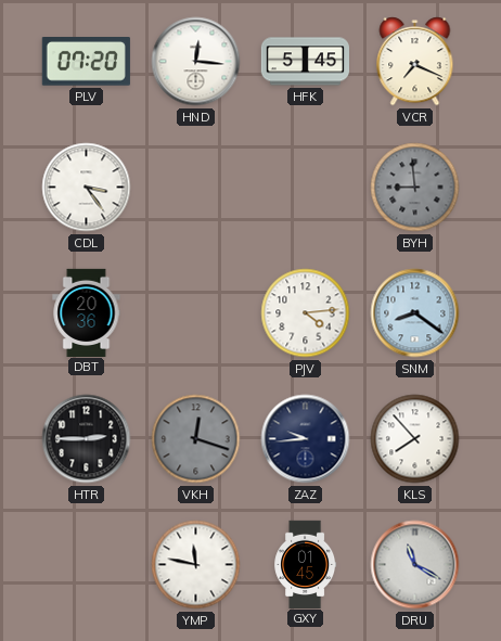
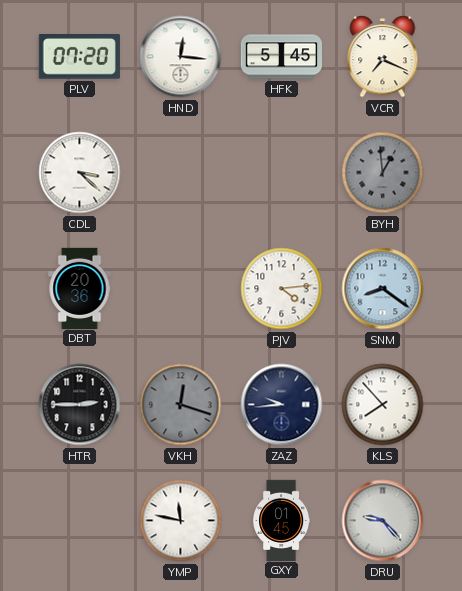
CDL: 3:24 -> 3:22 (80, 173)
BYH: 8:59 -> 12:59 (383, 173)
DRU: 11:20 -> 9:23 (383, 521)
